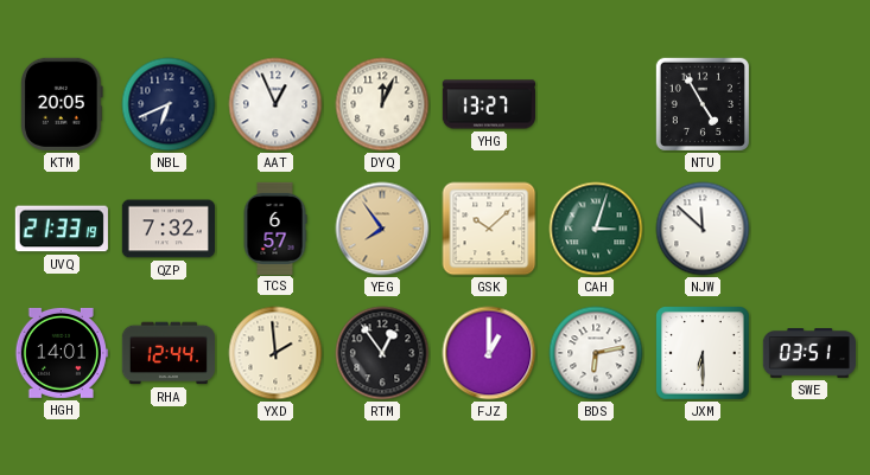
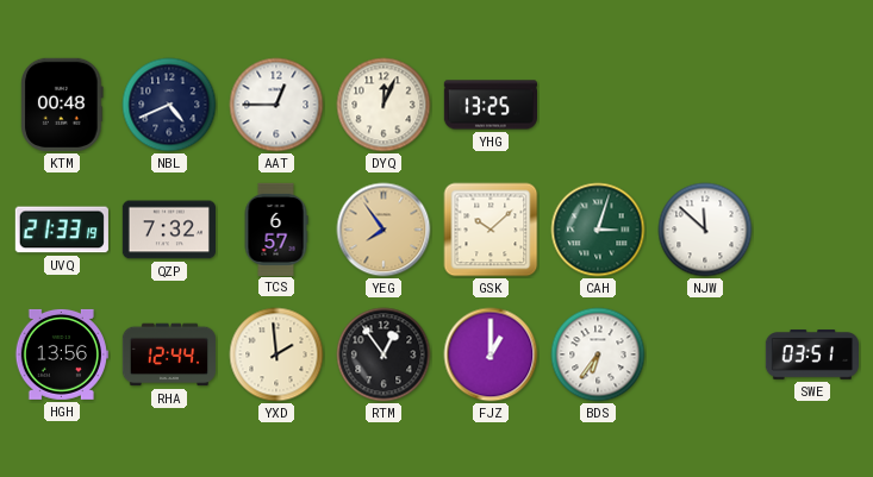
KTM: 20:05 -> 00:48 (63, 105)
NBL: 6:41 -> 4:41 (169, 105)
AAT: 12:56 -> 12:45 (276, 105)
YHG: 13:27 -> 13:25 (489, 105)
NTU: 4:55 -> none (703, 104)
HGH: 14:01 -> 13:56 (62, 354)
BDS: 6:13 -> 6:36 (598, 354)
JXM: 6:30 -> none (703, 353)
